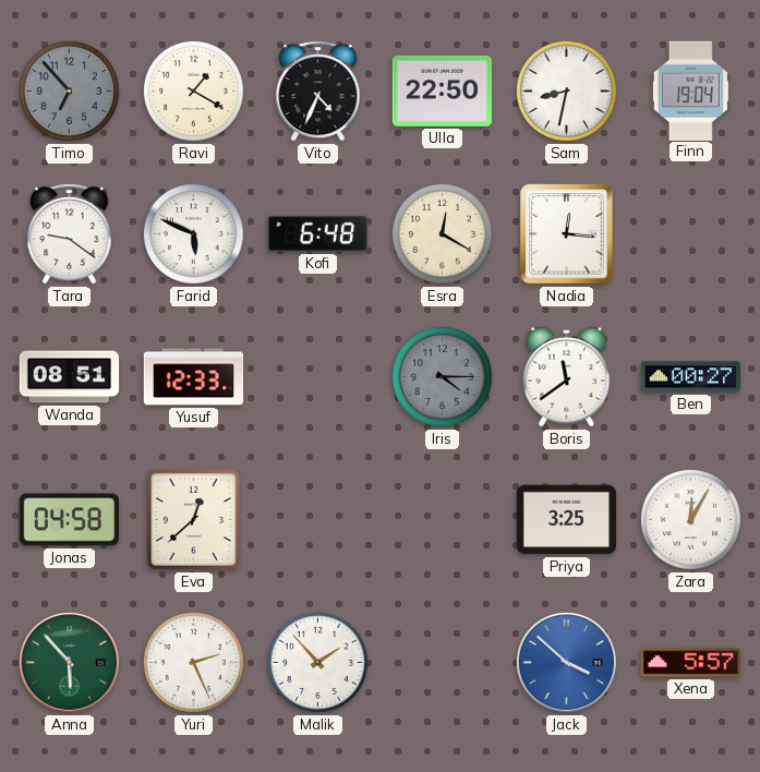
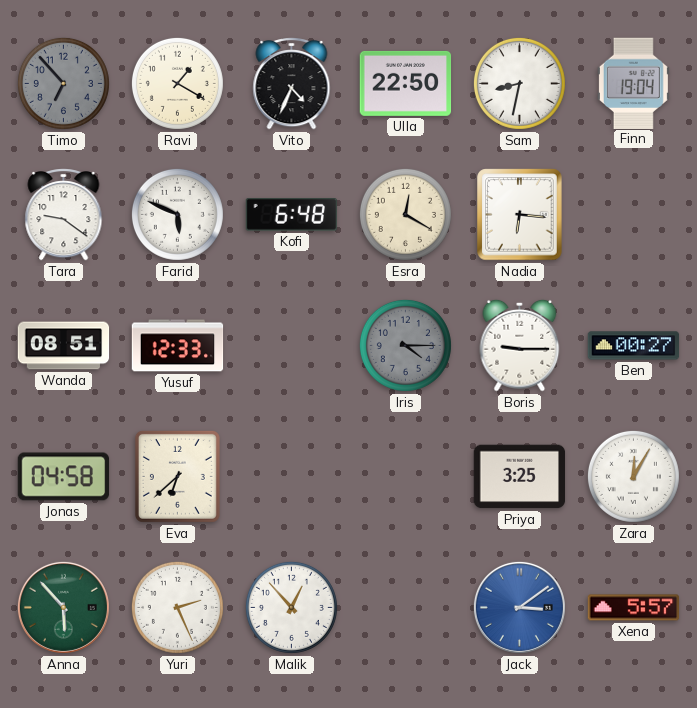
Nadia: 12:16 -> 6:16 (520, 215)
Boris: 11:39 -> 9:15 (520, 345)
Eva: 12:38 -> 6:38 (177, 476)
Malik: 1:53 -> 12:53 (291, 607)
Jack: 3:52 -> 3:09 (519, 607)
